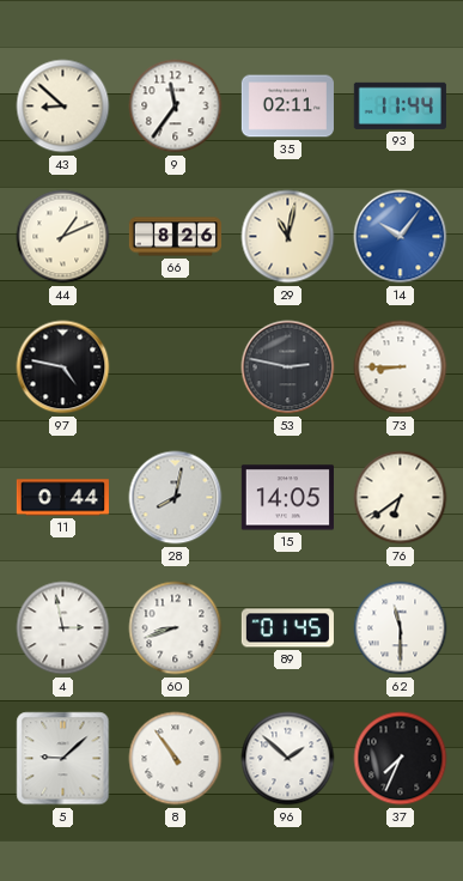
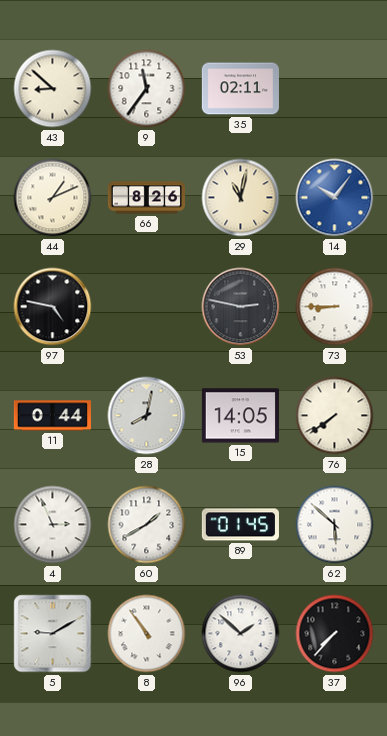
93: 11:44 -> none (400, 105)
76: 6:39 -> 7:39 (335, 416)
4: 2:58 -> 2:56 (53, 525)
60: 8:42 -> 1:40 (147, 525)
62: 11:30 -> 5:52 (335, 525)
5: 9:08 -> 9:10 (53, 634)
37: 7:34 -> 7:37 (335, 634)
